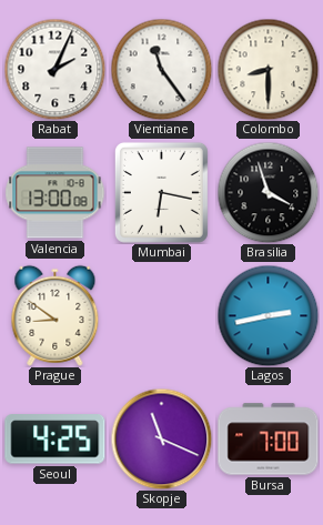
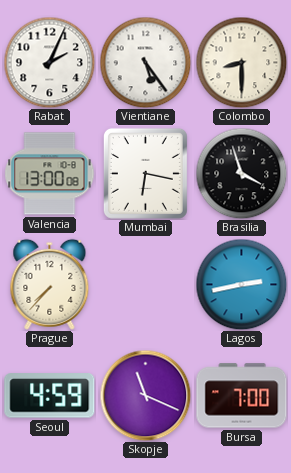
Vientiane: 11:24 -> 5:24 (145, 62)
Prague: 8:51 -> 7:37 (50, 284)
Seoul: 4:25 -> 4:59 (50, 396)
